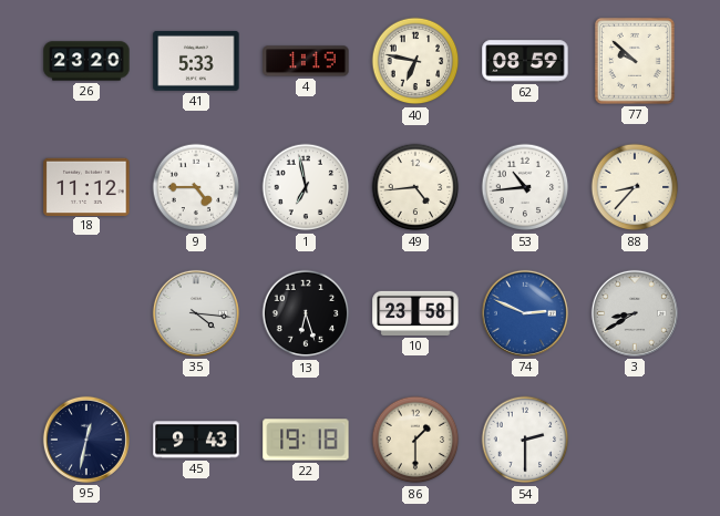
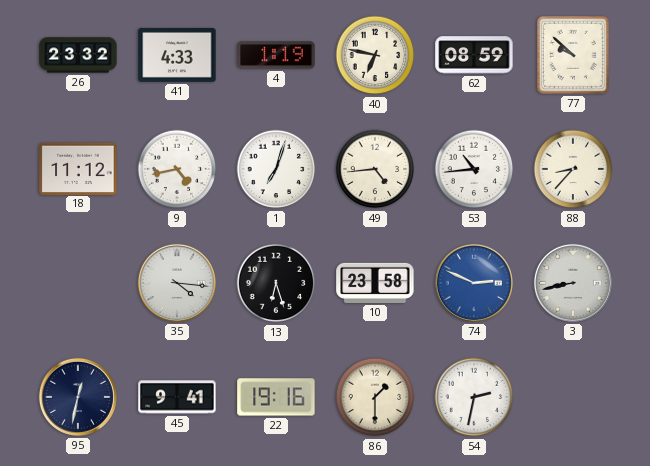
26: 23:20 -> 23:32 (78, 55)
41: 5:33 -> 4:33 (177, 55)
9: 4:45 -> 4:43 (177, 169)
1: 6:58 -> 7:03 (276, 169)
3: 8:40 -> 8:43 (573, 283)
45: 9:43 -> 9:41 (177, 397)
22: 19:18 -> 19:16 (276, 397)
54: 2:30 -> 2:32 (474, 397)
